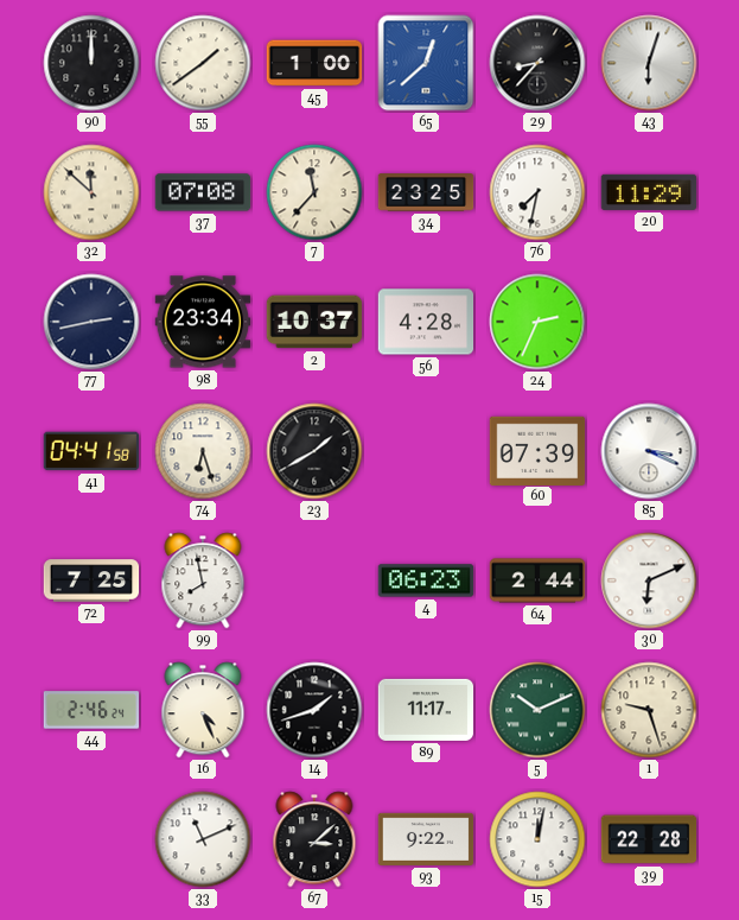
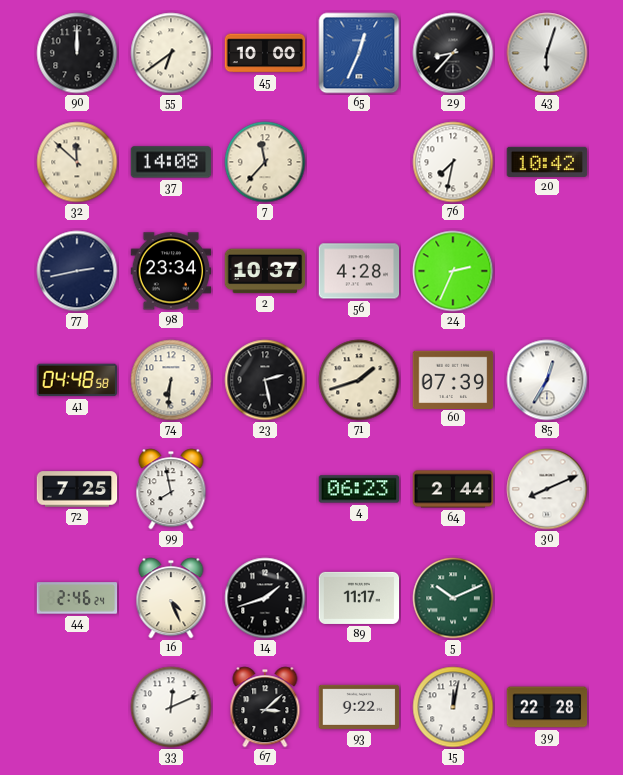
55: 1:39 -> 6:39 (171, 53)
45: 1:00 -> 10:00 (265, 53)
65: 12:38 -> 12:34 (359, 53)
37: 07:08 -> 14:08 (171, 162)
34: 23:25 -> none (426, 192)
20: 11:29 -> 10:42 (547, 162)
41: 04:41 -> 04:48 (77, 380)
74: 6:27 -> 6:31 (171, 380)
23: 1:40 -> 2:28 (265, 380)
71: none -> 1:42 (359, 380)
85: 3:19 -> 12:35 (547, 380)
30: 6:11 -> 8:11 (547, 489)
1: 9:27 -> none (649, 710)
33: 11:11 -> 12:11 (171, 707)
